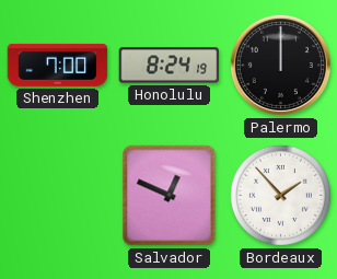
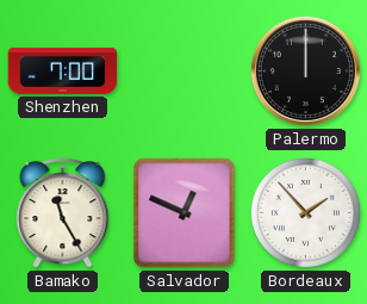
Honolulu: 8:24 -> none (170, 66)
Bamako: none -> 11:25 (63, 213)
